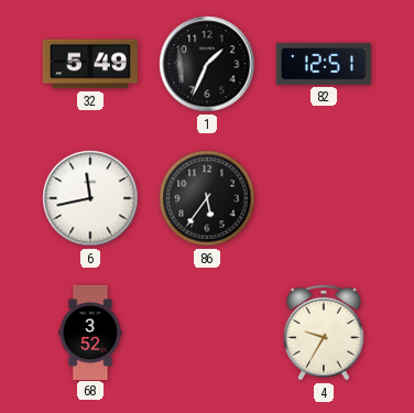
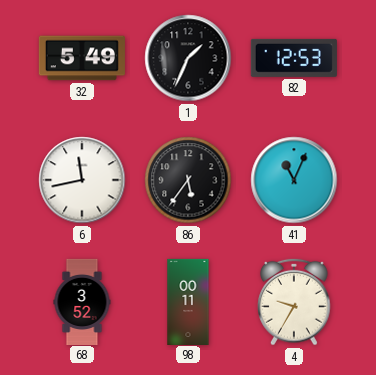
82: 12:51 -> 12:53 (294, 58)
41: none -> 11:04 (294, 180)
98: none -> 00:11 (188, 301)
